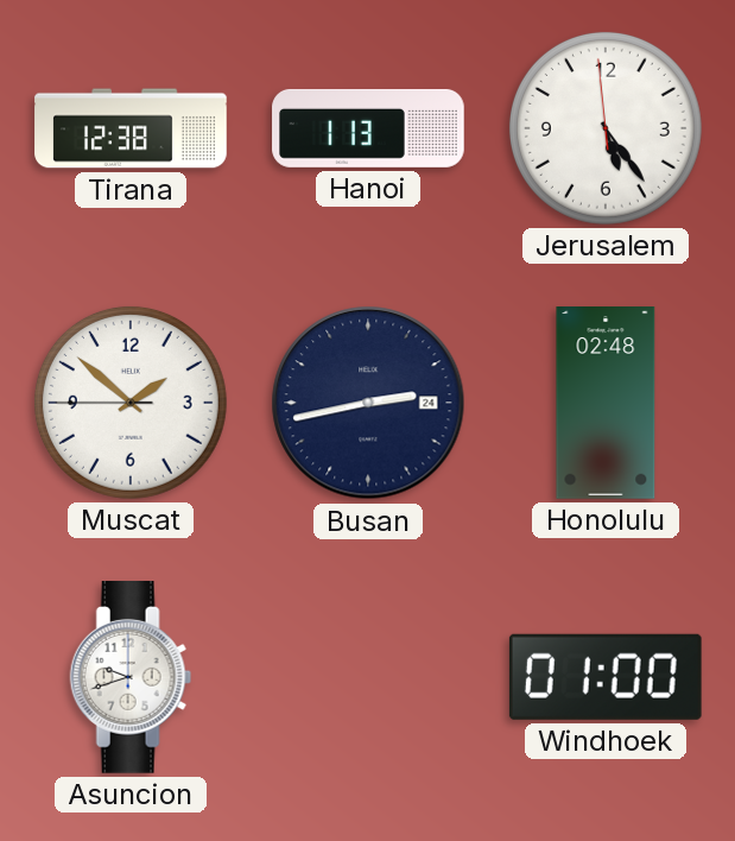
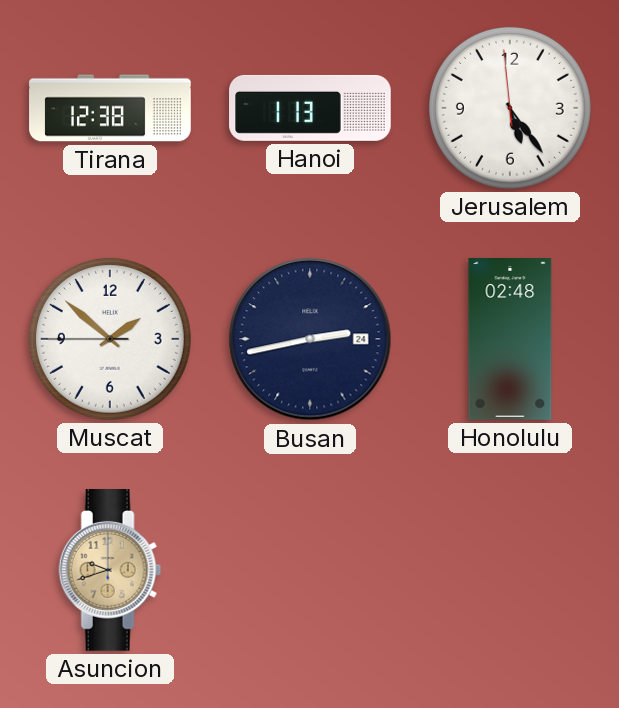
Asuncion dial: white -> champagne (110, 571)
Windhoek: 01:00 -> none (606, 677)
